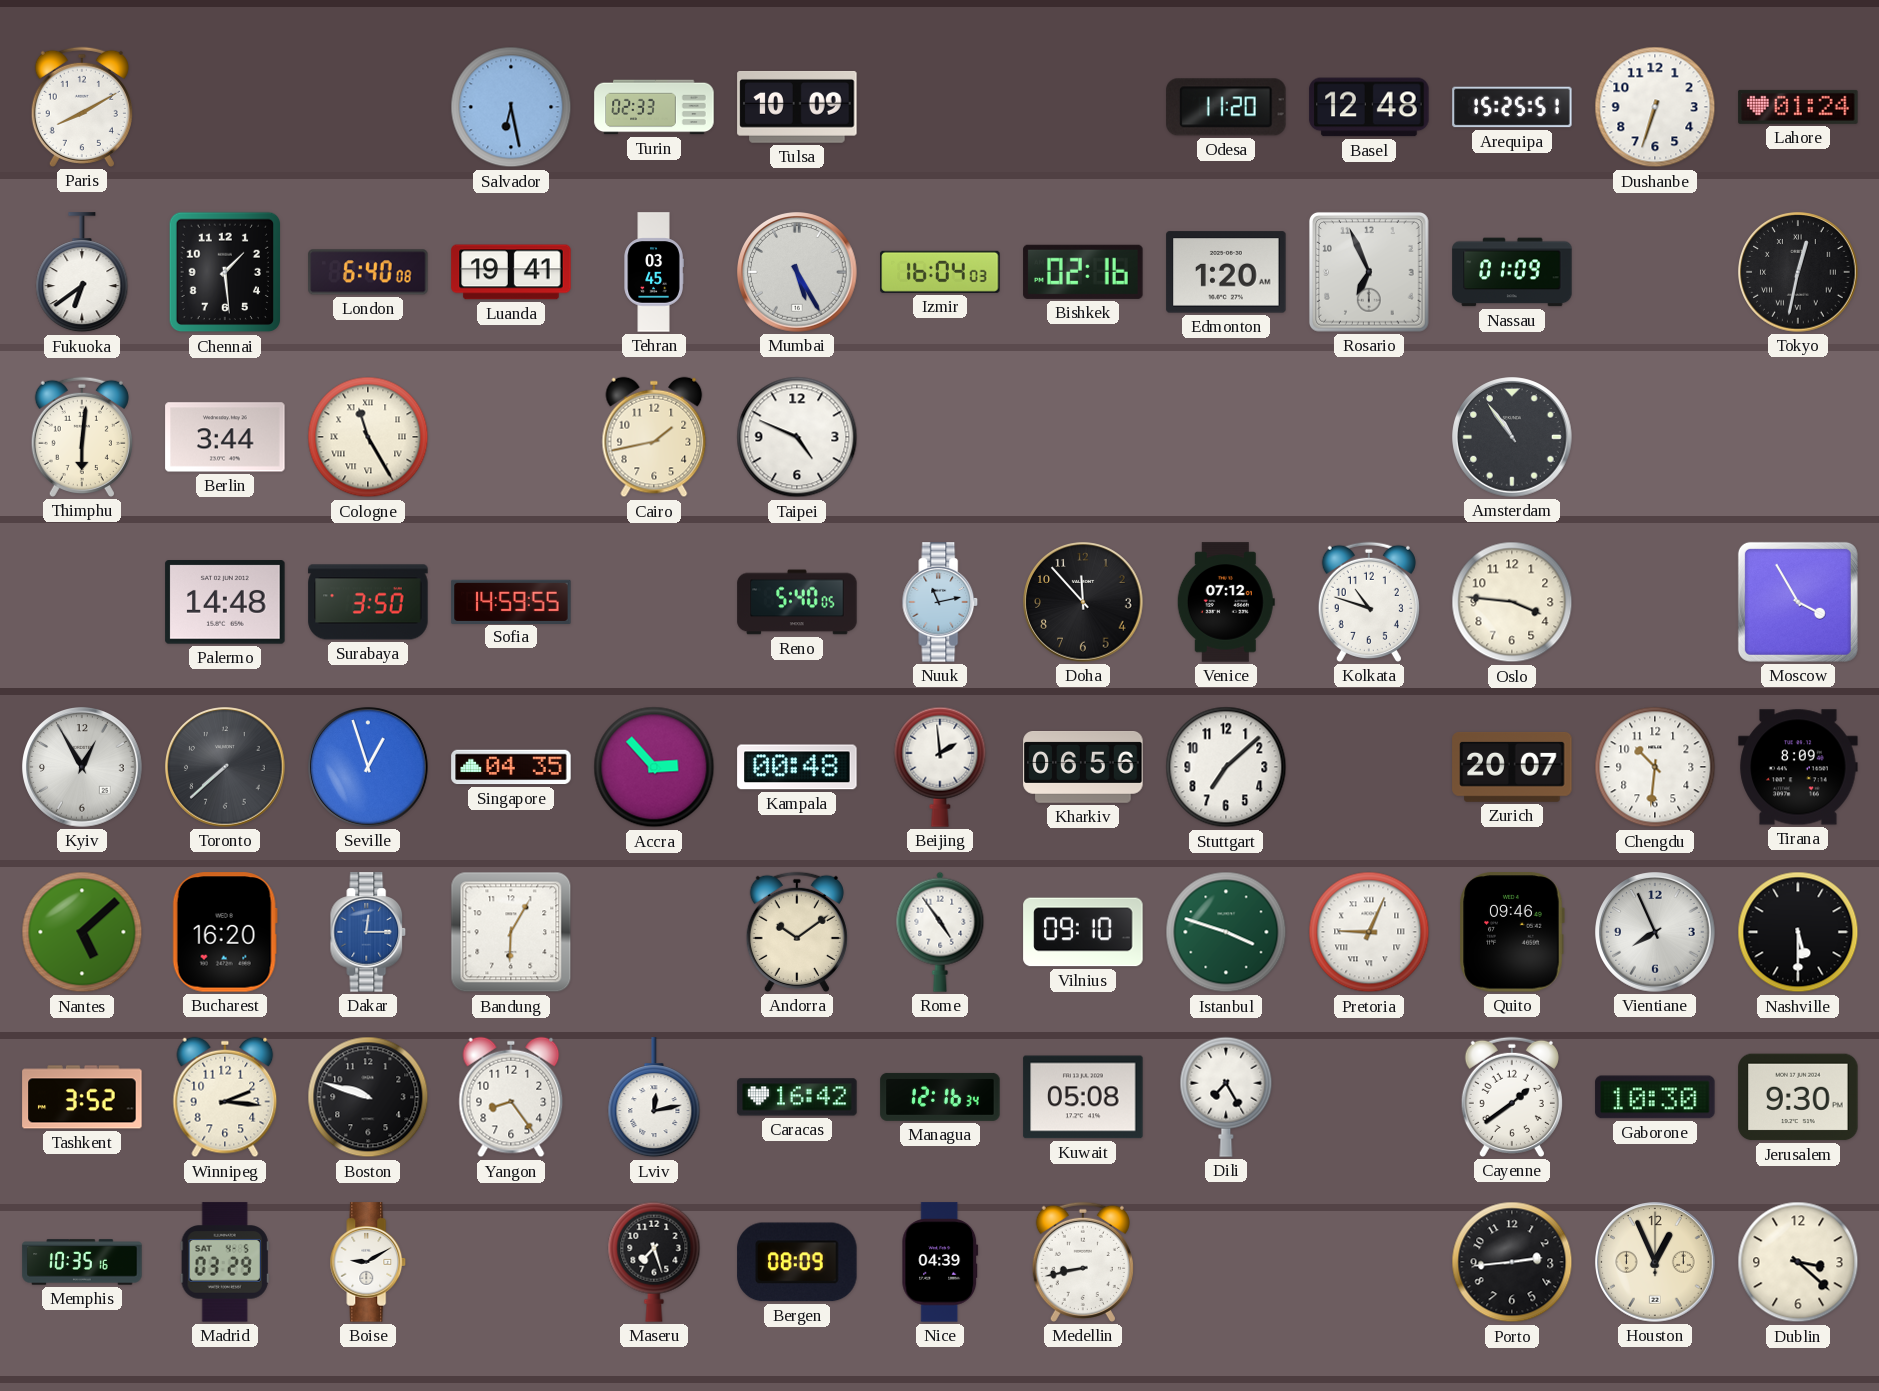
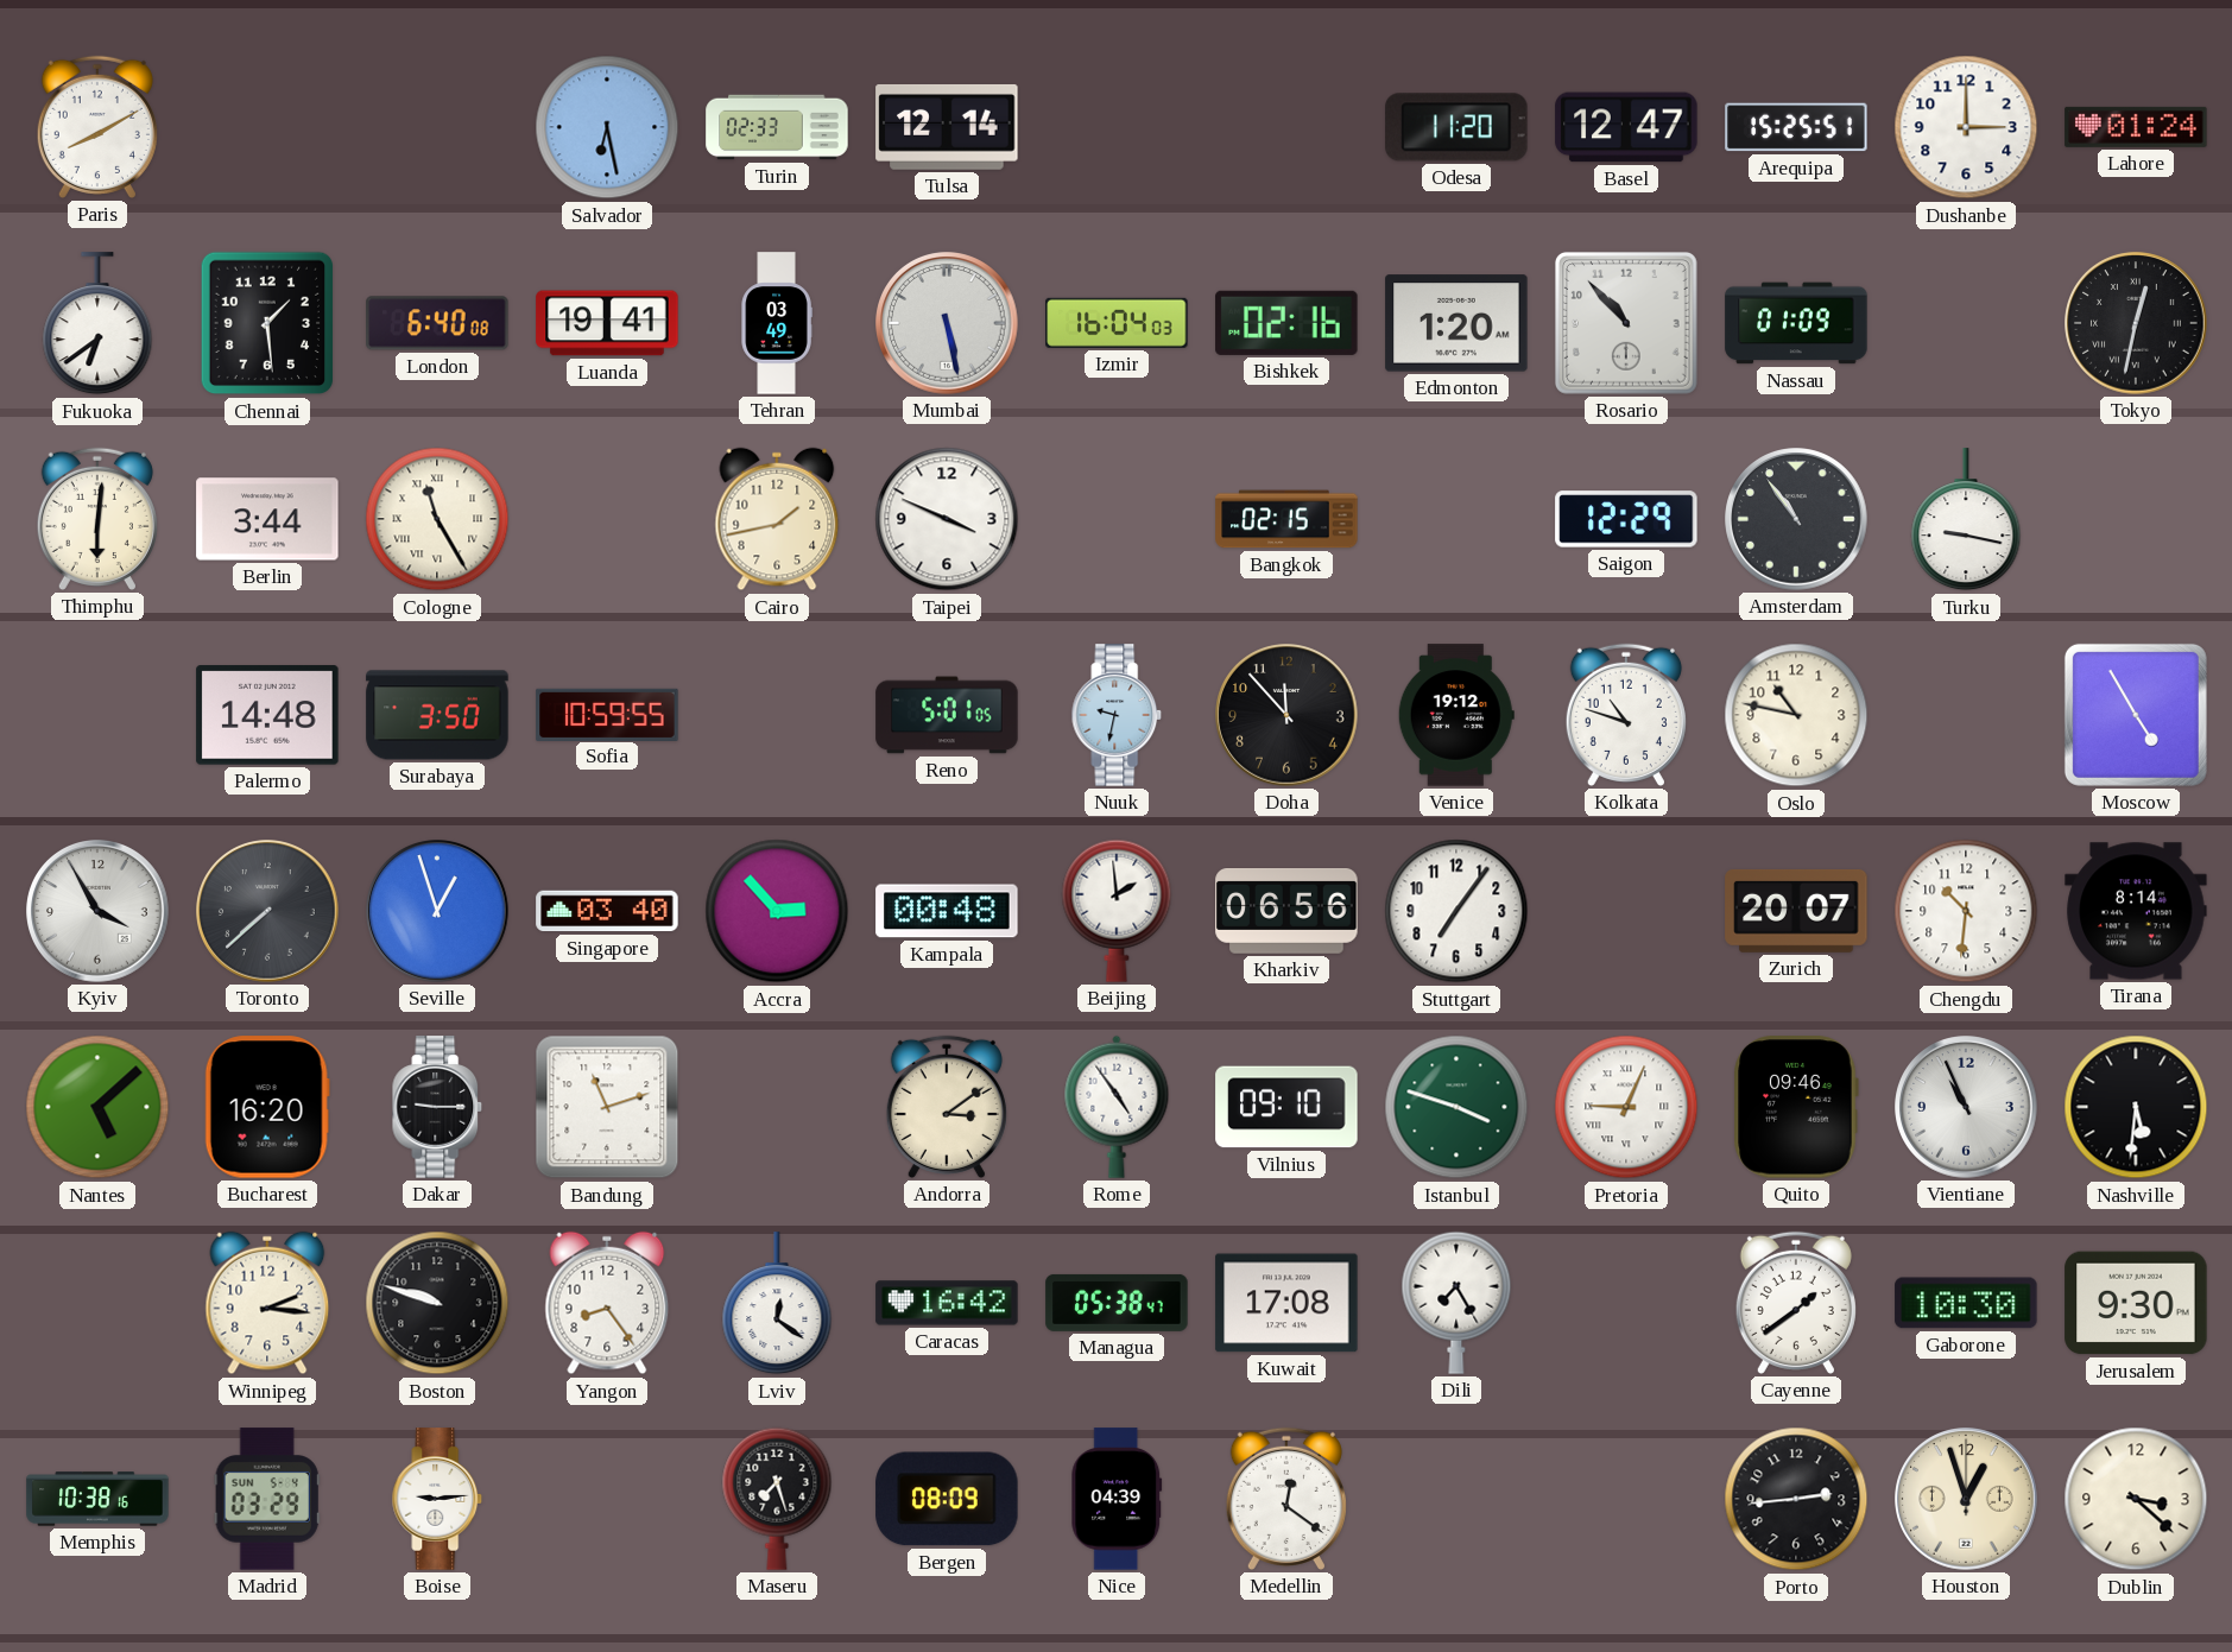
Tulsa: 10:09 -> 12:14 (947, 127)
Basel: 12:48 -> 12:47 (1626, 127)
Dushanbe: 6:33 -> 3:00 (1966, 127)
Tehran: 03:45 -> 03:49 (777, 323)
Mumbai: 5:25 -> 5:28 (947, 323)
Rosario: 6:56 -> 10:53 (1626, 323)
Taipei: 4:49 -> 3:49 (947, 519)
Bangkok: none -> 02:15 (1286, 519)
Saigon: none -> 12:29 (1626, 519)
Turku: none -> 9:17 (1966, 520)
Sofia: 14:59 -> 10:59 (607, 714)
Reno: 5:40 -> 5:01 (947, 715)
Nuuk: 11:13 -> 9:32 (1117, 715)
Venice: 07:12 -> 19:12 (1456, 715)
Oslo: 3:46 -> 10:47 (1796, 715)
Moscow: 3:55 -> 4:55 (2136, 715)
Kyiv: 12:55 -> 3:55 (97, 911)
Singapore: 04:35 -> 03:40 (607, 911)
Stuttgart: 7:08 -> 7:06 (1456, 911)
Tirana: 8:09 -> 8:14 (2136, 911)
Dakar: 12:15 -> 9:15 (437, 1107)
Dakar dial: blue -> black (437, 1107)
Bandung: 6:05 -> 11:12 (607, 1107)
Andorra: 10:09 -> 3:09 (947, 1107)
Vientiane: 7:56 -> 10:56 (1966, 1107)
Nashville: 5:30 -> 5:31 (2136, 1107)
Tashkent: 3:52 -> none (82, 1097)
Lviv: 12:13 -> 12:21 (777, 1304)
Managua: 12:16 -> 05:38 (1117, 1303)
Kuwait: 05:08 -> 17:08 (1286, 1303)
Memphis: 10:35 -> 10:38 (97, 1499)
Madrid date: SAT 4-5 -> SUN 5-4 (267, 1499)
Boise: 9:10 -> 9:14 (437, 1499)
Medellin: 8:43 -> 12:21 (1286, 1499)
Houston: 12:56 -> 12:57 (1966, 1499)
